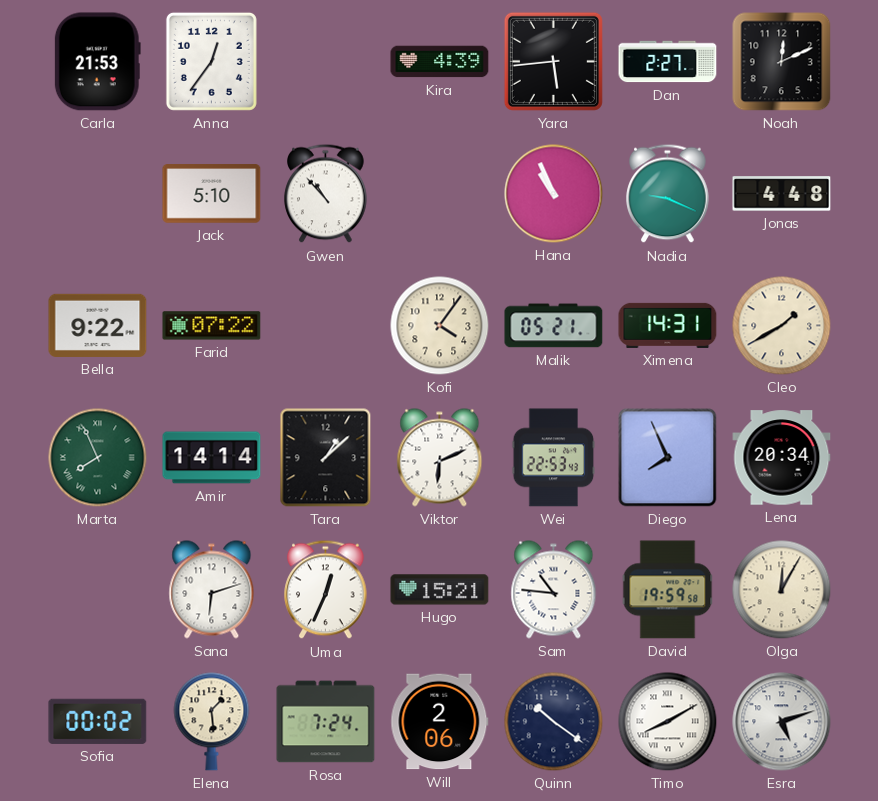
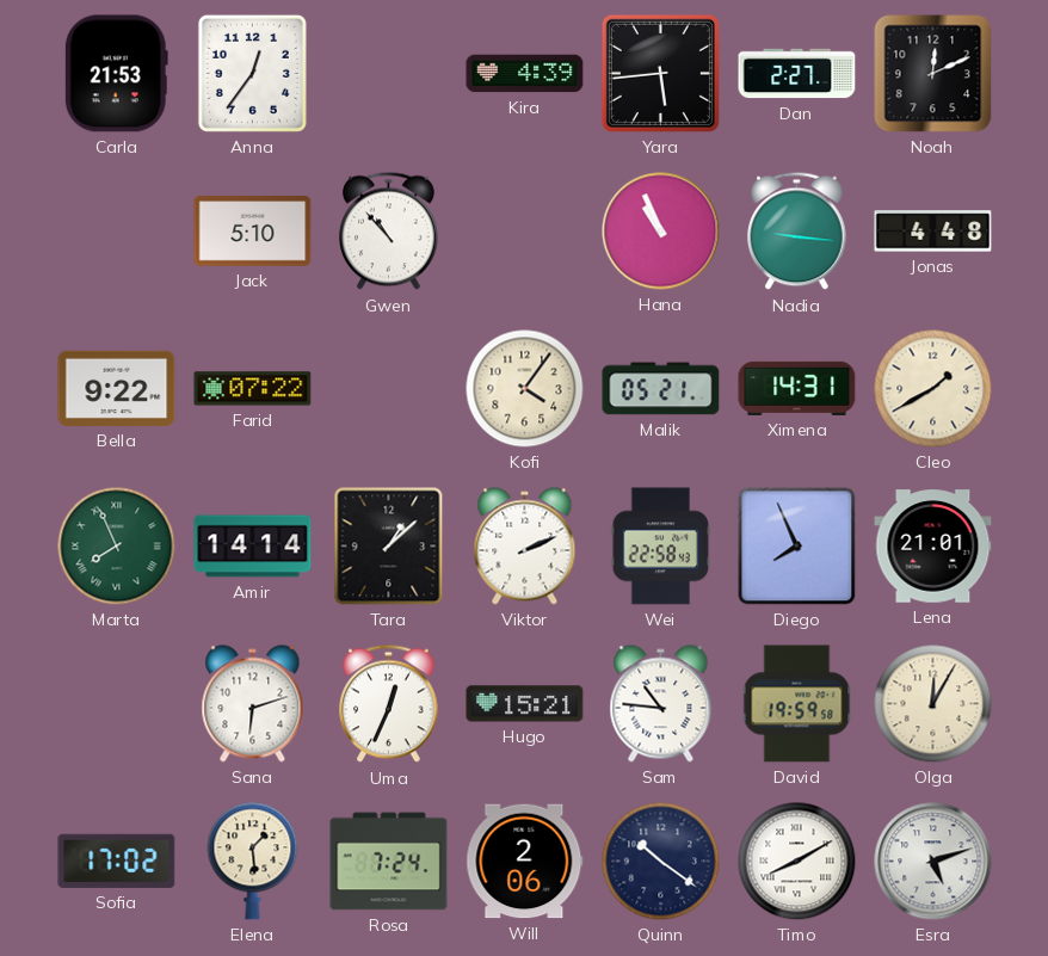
Nadia: 9:19 -> 9:16 (797, 232)
Viktor: 6:11 -> 2:11 (525, 547)
Wei: 22:53 -> 22:58 (661, 547)
Lena: 20:34 -> 21:01 (933, 547)
Sofia: 00:02 -> 17:02 (117, 861)
